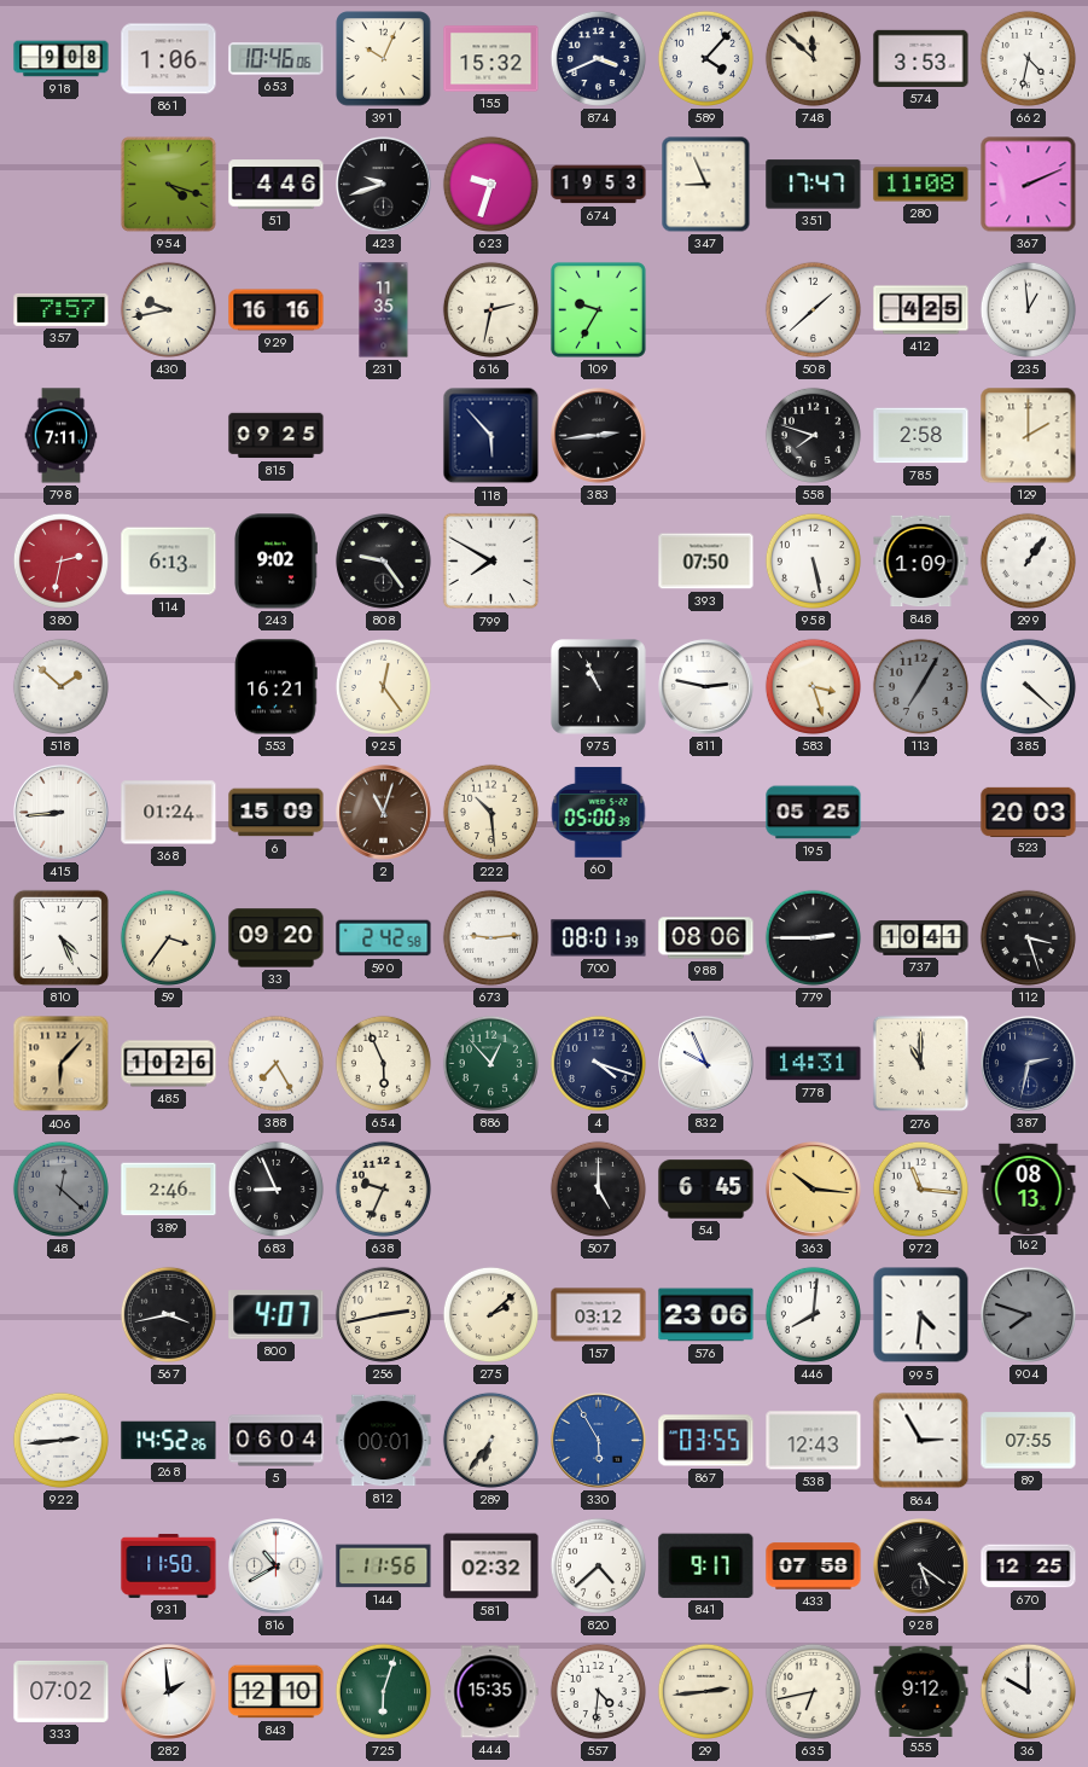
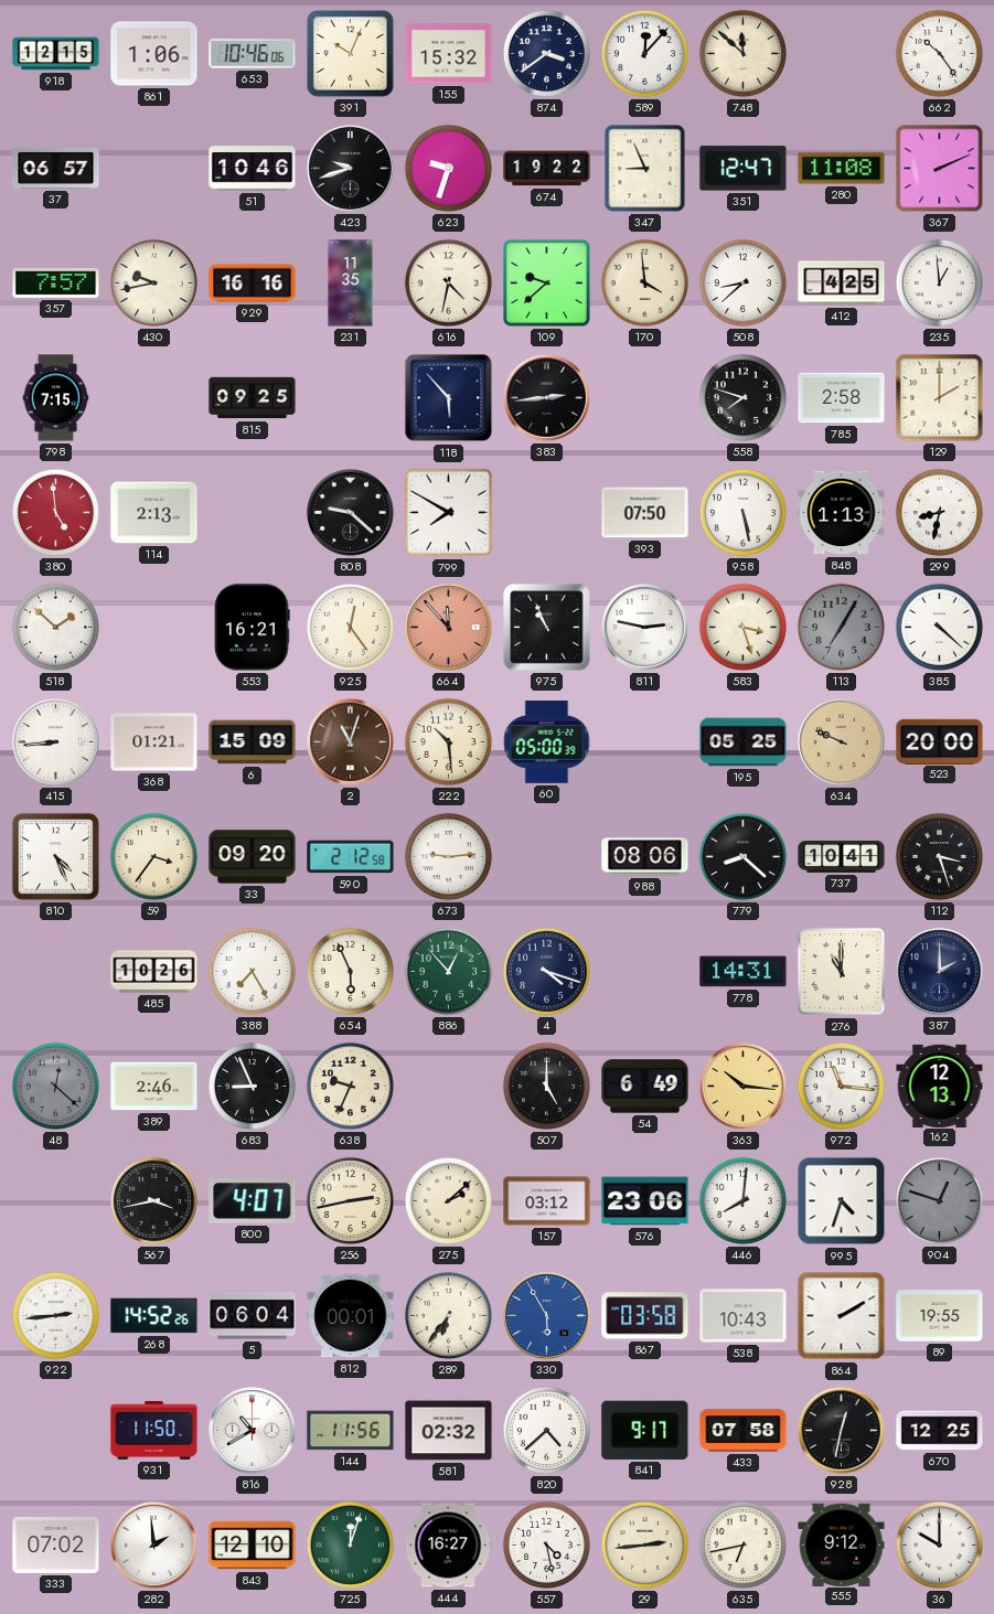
918: 9:08 -> 12:15 (56, 54)
874: 3:41 -> 3:39 (546, 53)
589: 4:07 -> 12:07 (644, 53)
574: 3:53 -> none (921, 58)
662: 4:32 -> 10:24 (939, 53)
37: none -> 06:57 (56, 168)
954: 4:18 -> none (168, 184)
51: 4:46 -> 10:46 (253, 169)
674: 19:53 -> 19:22 (547, 169)
351: 17:47 -> 12:47 (744, 169)
616: 2:32 -> 4:32 (448, 282)
109: 9:35 -> 9:38 (546, 282)
170: none -> 3:59 (644, 282)
508: 1:38 -> 8:38 (742, 282)
798: 7:11 -> 7:15 (56, 398)
380: 2:32 -> 4:59 (55, 512)
114: 6:13 -> 2:13 (154, 513)
243: 9:02 -> none (275, 562)
808: 9:24 -> 9:22 (351, 513)
848: 1:09 -> 1:13 (842, 513)
299: 1:06 -> 8:32 (939, 512)
664: none -> 11:53 (449, 628)
368: 01:24 -> 01:21 (154, 742)
634: none -> 9:49 (842, 742)
523: 20:03 -> 20:00 (940, 741)
590: 2:42 -> 2:12 (351, 857)
700: 08:01 -> none (599, 938)
779: 2:45 -> 8:22 (742, 856)
406: 6:07 -> none (62, 1064)
832: 9:56 -> none (706, 1064)
387: 2:32 -> 2:00 (940, 972)
54: 6:45 -> 6:49 (645, 1087)
162: 08:13 -> 12:13 (940, 1086)
995: 4:31 -> 4:33 (842, 1201)
904: 7:48 -> 12:48 (939, 1200)
867: 03:55 -> 03:58 (645, 1316)
538: 12:43 -> 10:43 (744, 1316)
864: 2:55 -> 2:10 (842, 1316)
89: 07:55 -> 19:55 (940, 1316)
928: 5:21 -> 12:32 (842, 1431)
725: 6:03 -> 12:03 (350, 1544)
444: 15:35 -> 16:27 (448, 1546)
557: 4:31 -> 4:28 (546, 1544)
